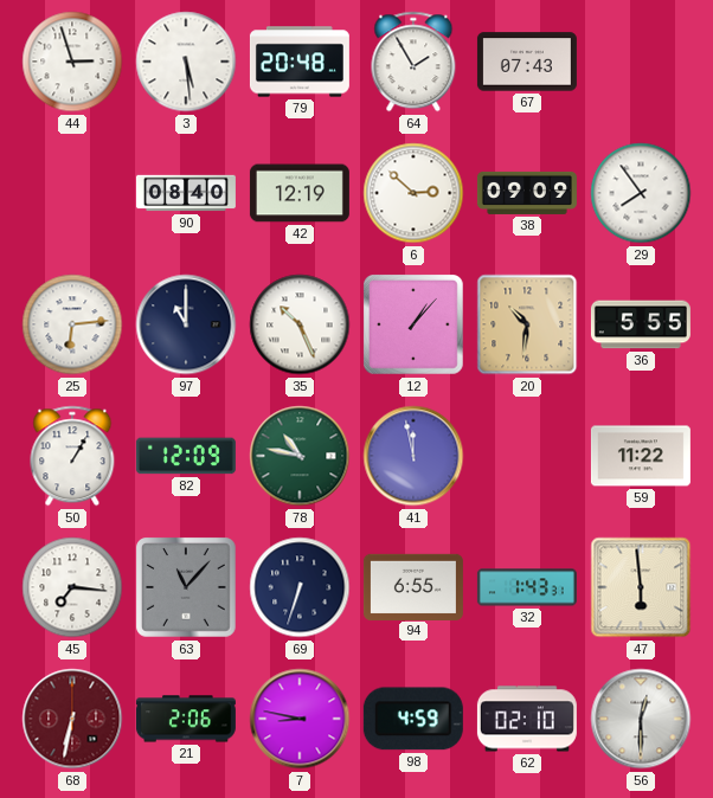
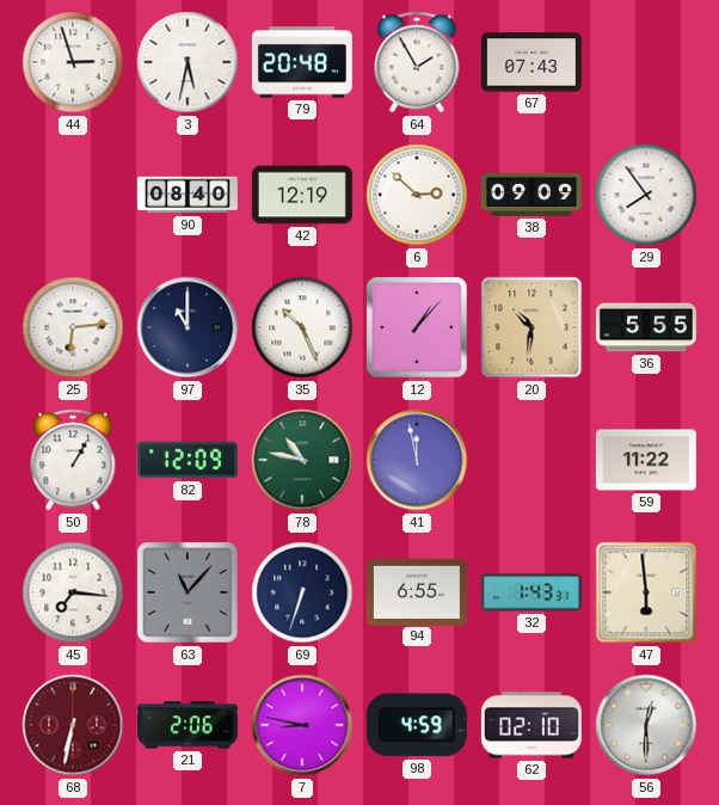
3: 5:29 -> 5:32 (188, 62)
